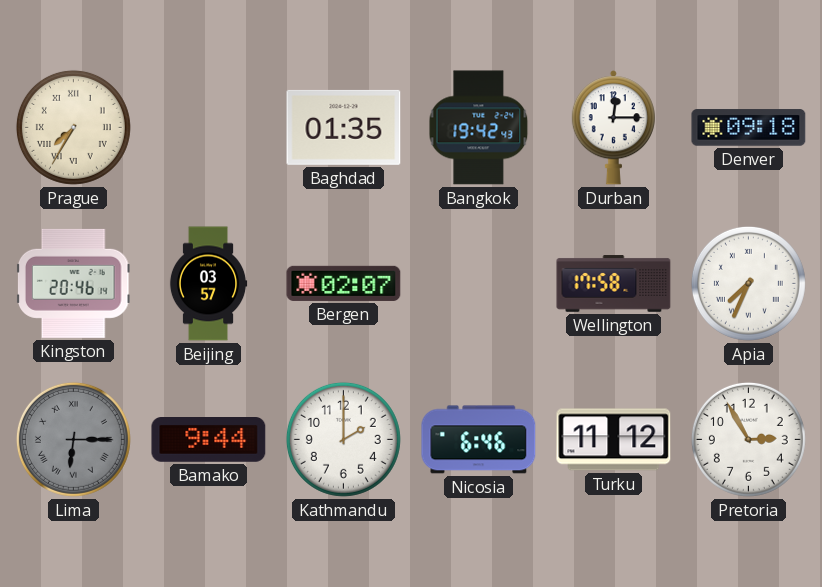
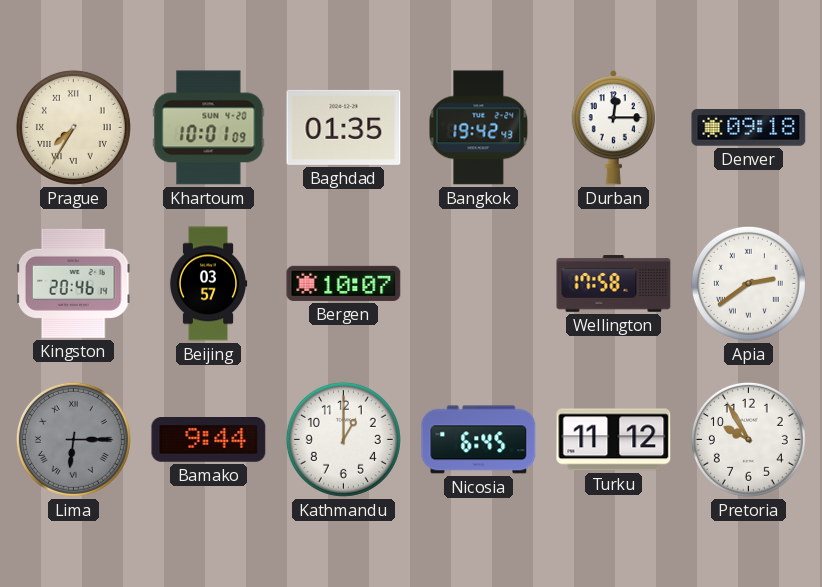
Khartoum: none -> 10:01 (209, 128)
Bergen: 02:07 -> 10:07 (344, 283)
Apia: 7:34 -> 2:39 (748, 283)
Kathmandu: 2:00 -> 1:00 (343, 439)
Nicosia: 6:46 -> 6:45 (479, 440)
Pretoria: 2:55 -> 9:55 (748, 439)
